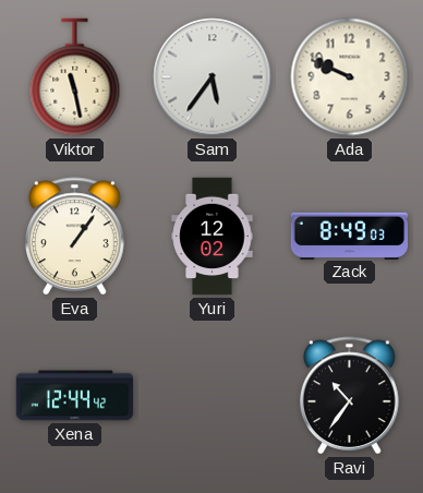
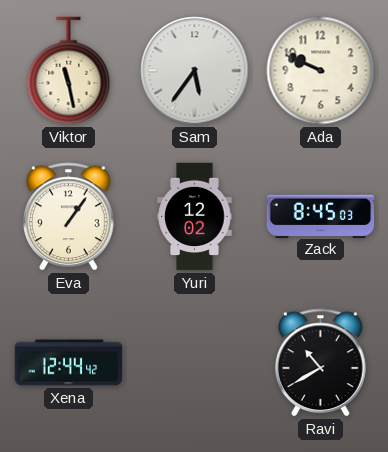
Zack: 8:49 -> 8:45 (321, 216)
Ravi: 10:36 -> 10:40 (321, 363)
